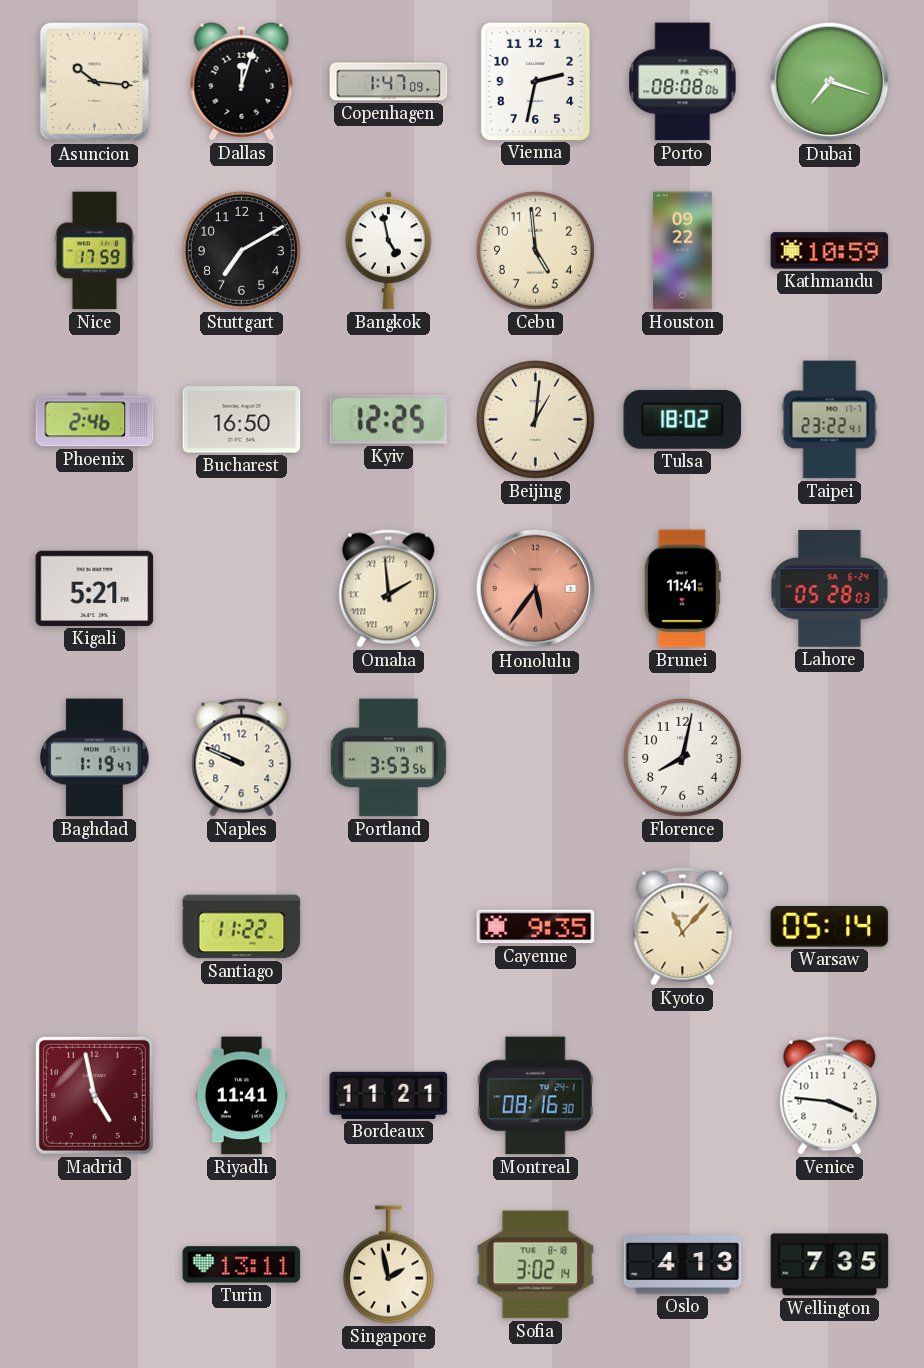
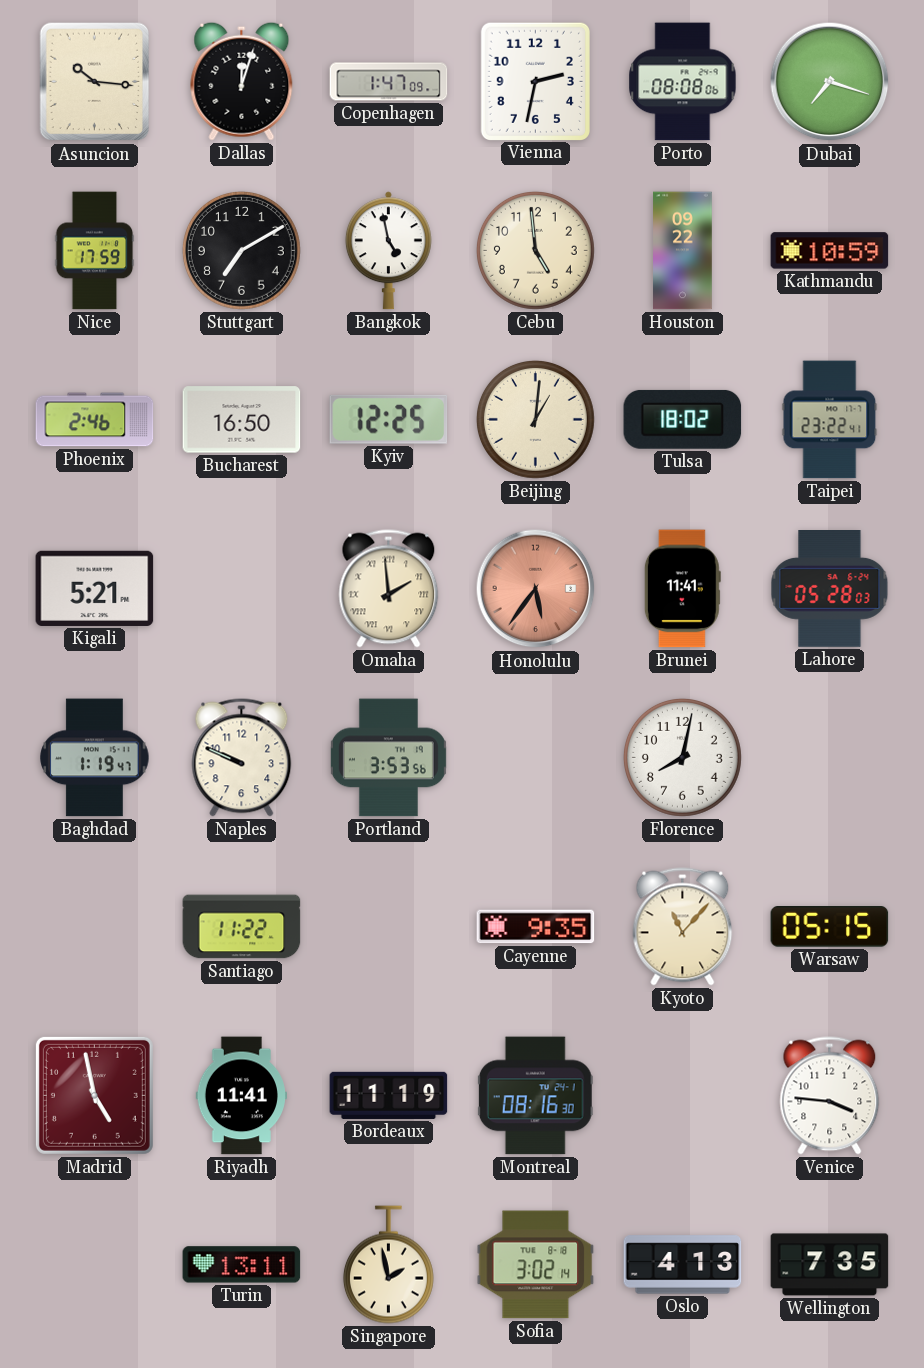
Warsaw: 05:14 -> 05:15 (830, 927)
Bordeaux: 11:21 -> 11:19 (389, 1095)
